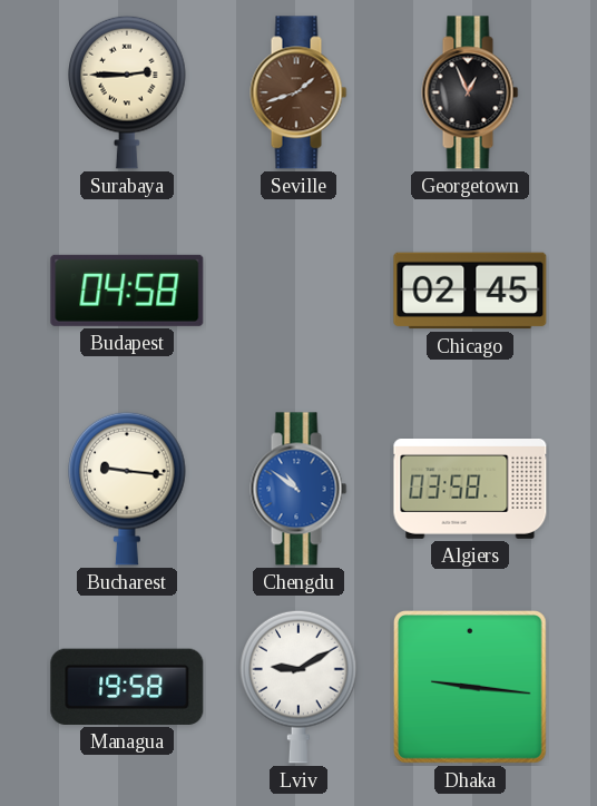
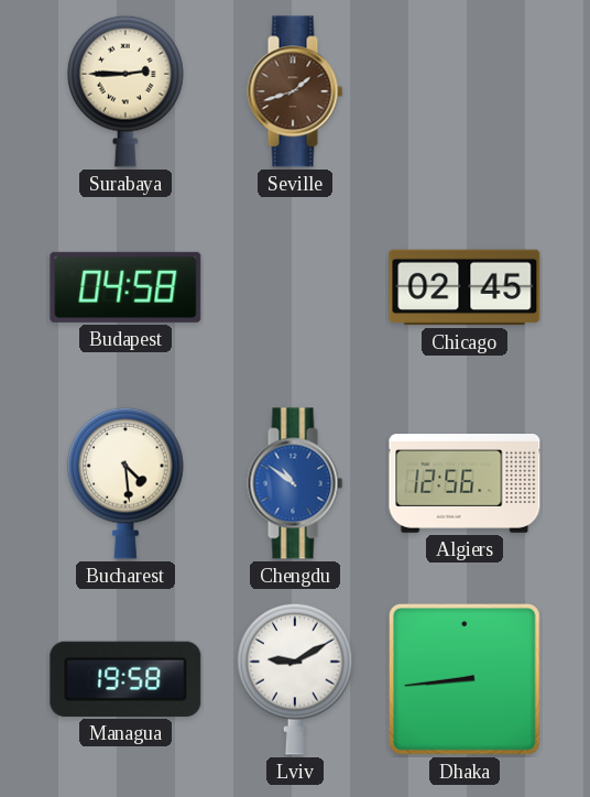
Georgetown: 12:56 -> none (470, 92)
Bucharest: 9:16 -> 4:29 (125, 483)
Algiers: 03:58 -> 12:56 (465, 484)
Dhaka: 9:16 -> 8:44 (466, 680)
